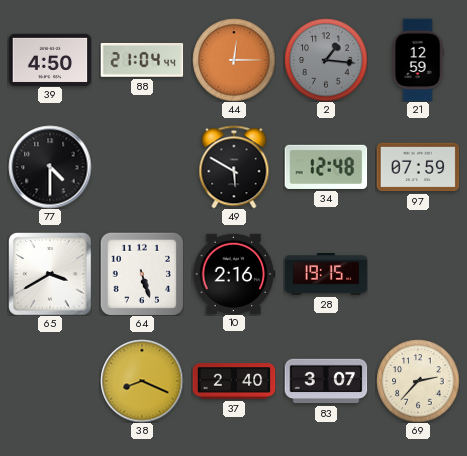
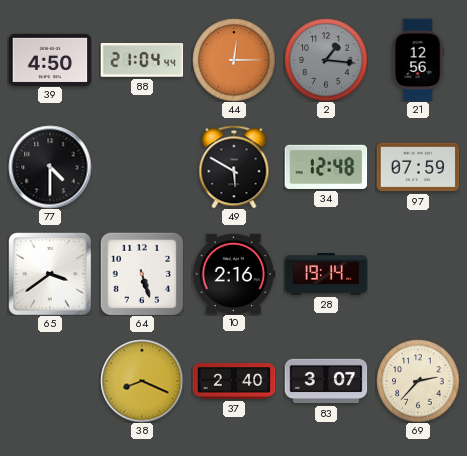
21: 12:59 -> 12:56 (418, 60)
65: 3:40 -> 3:39 (50, 274)
28: 19:15 -> 19:14 (326, 275)
